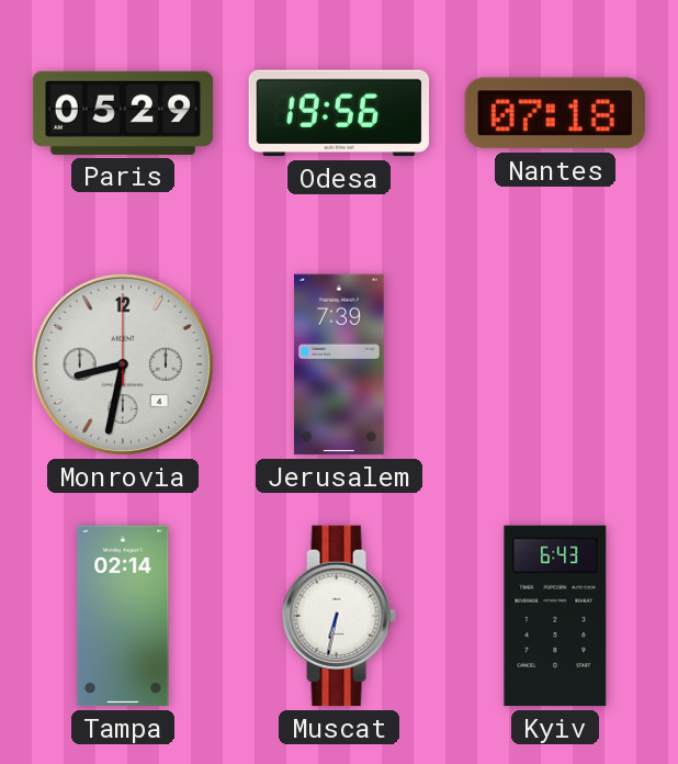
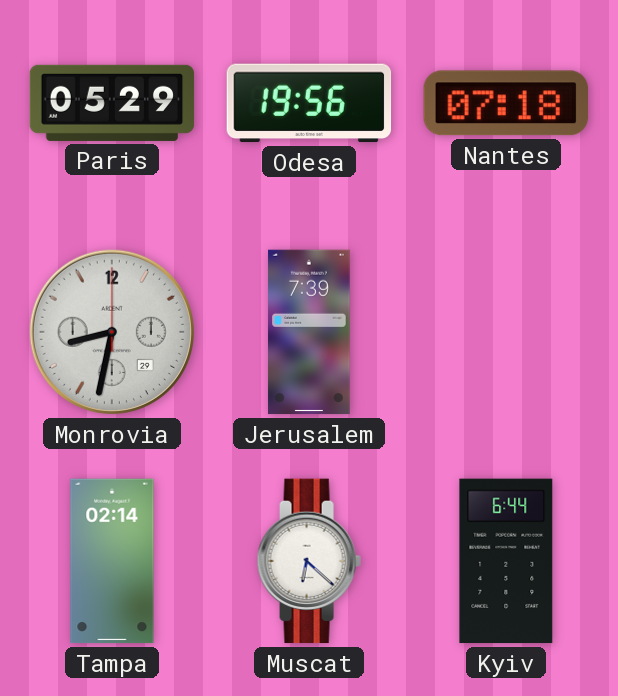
Monrovia date: 4 -> 29 (112, 332)
Muscat: 6:32 -> 6:22 (309, 561)
Kyiv: 6:43 -> 6:44 (506, 561)
